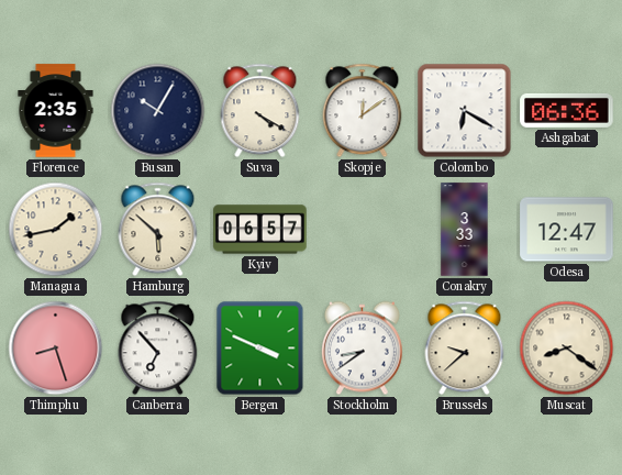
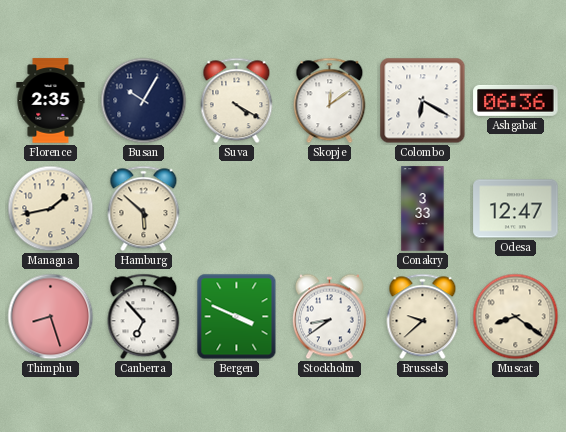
Kyiv: 06:57 -> none (260, 230)
